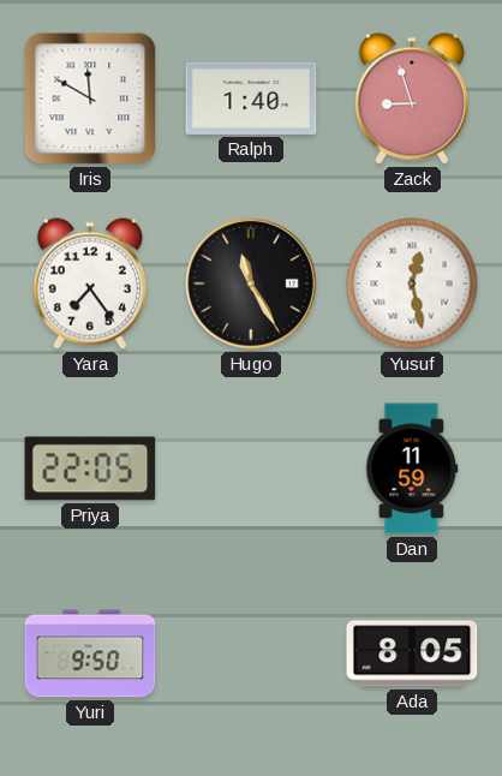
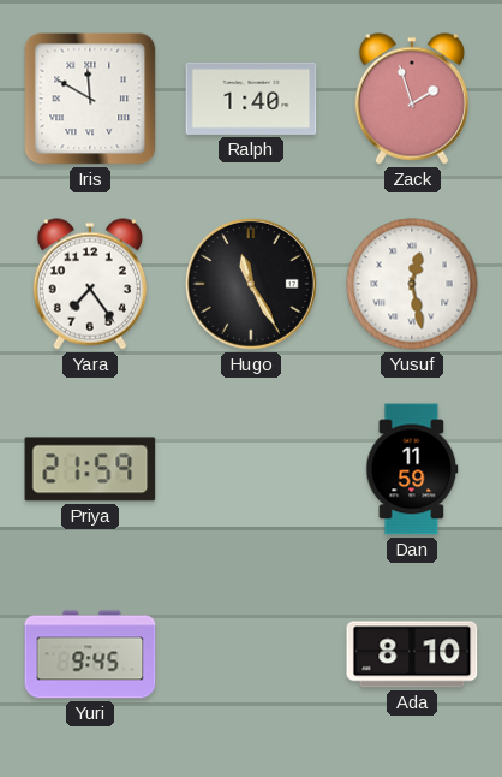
Zack: 8:57 -> 1:57 (412, 99)
Priya: 22:05 -> 21:59 (90, 469)
Yuri: 9:50 -> 9:45 (90, 654)
Ada: 8:05 -> 8:10 (412, 654)
